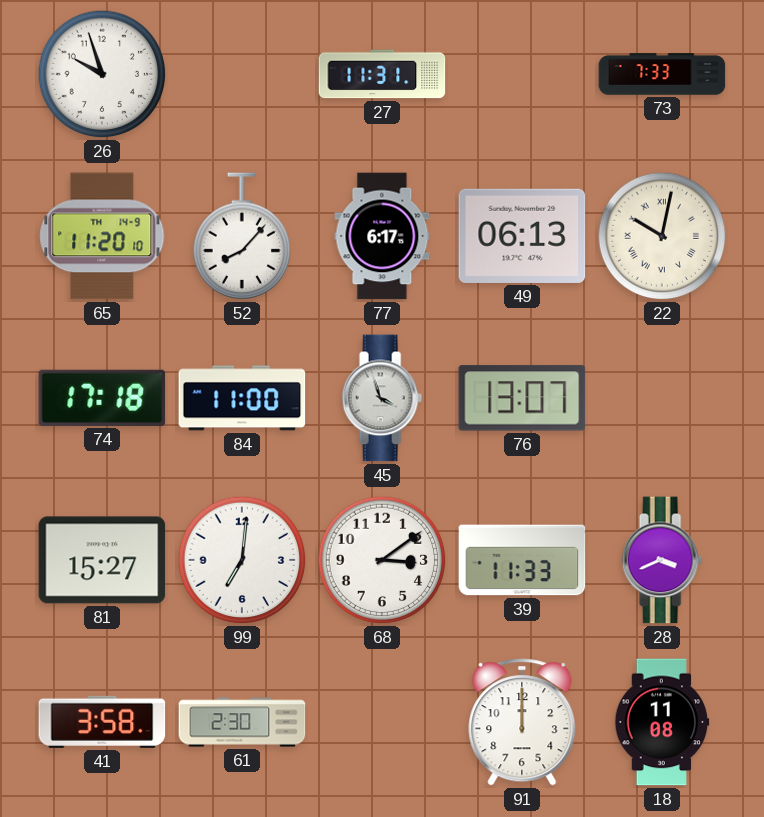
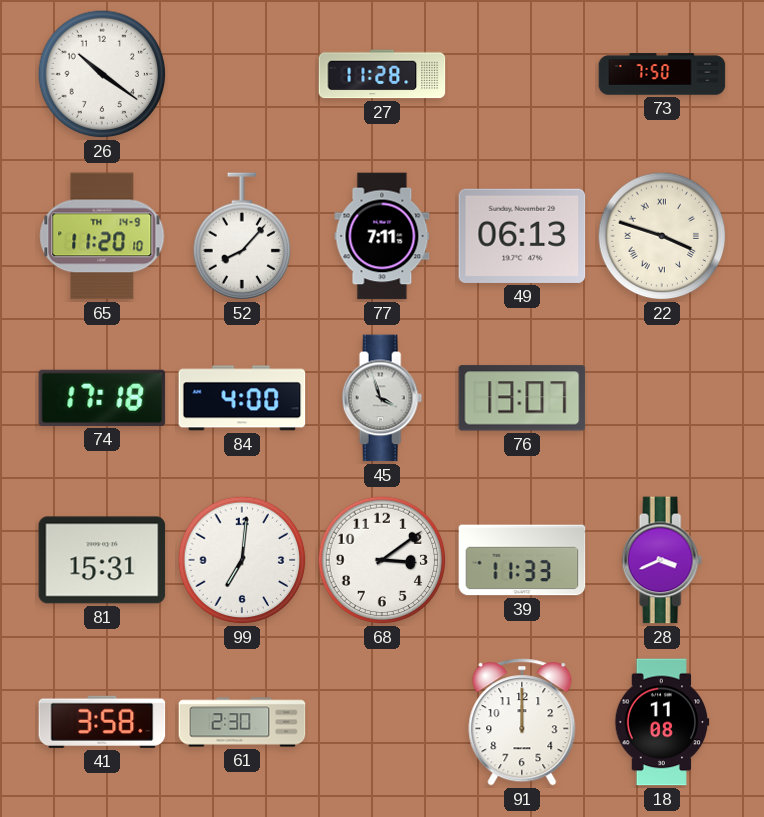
26: 9:57 -> 10:21 (102, 74)
27: 11:31 -> 11:28 (382, 74)
73: 7:33 -> 7:50 (662, 74)
77: 6:17 -> 7:11 (382, 236)
22: 10:02 -> 3:48 (662, 236)
84: 11:00 -> 4:00 (242, 398)
81: 15:27 -> 15:31 (102, 560)
